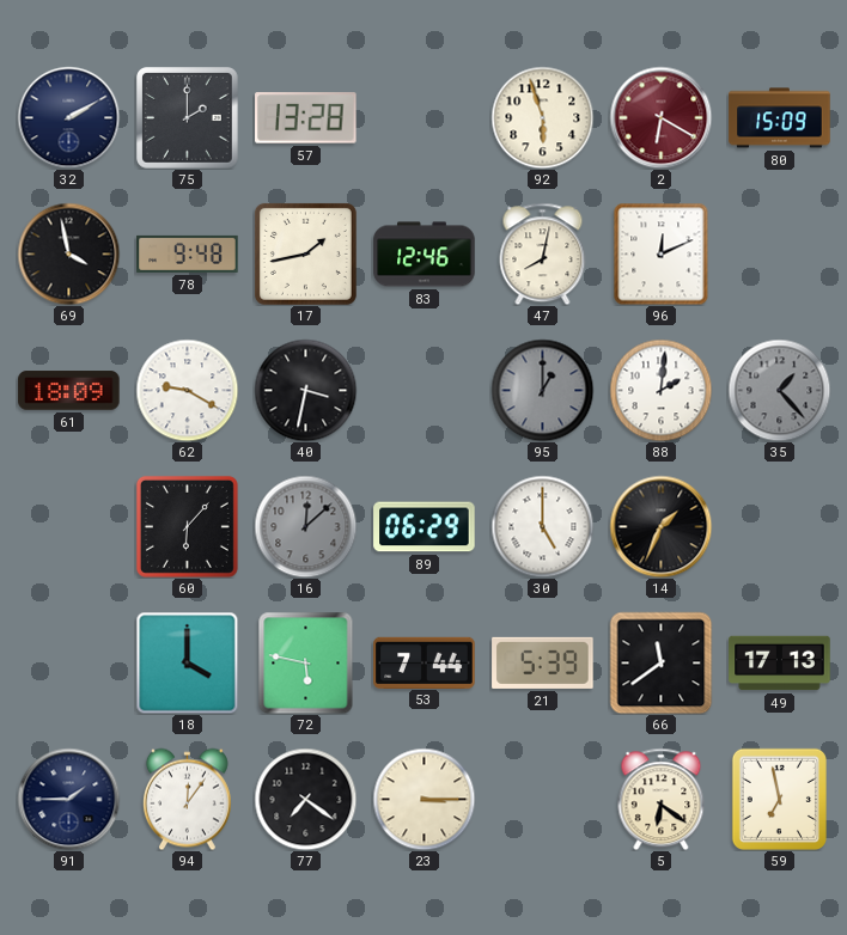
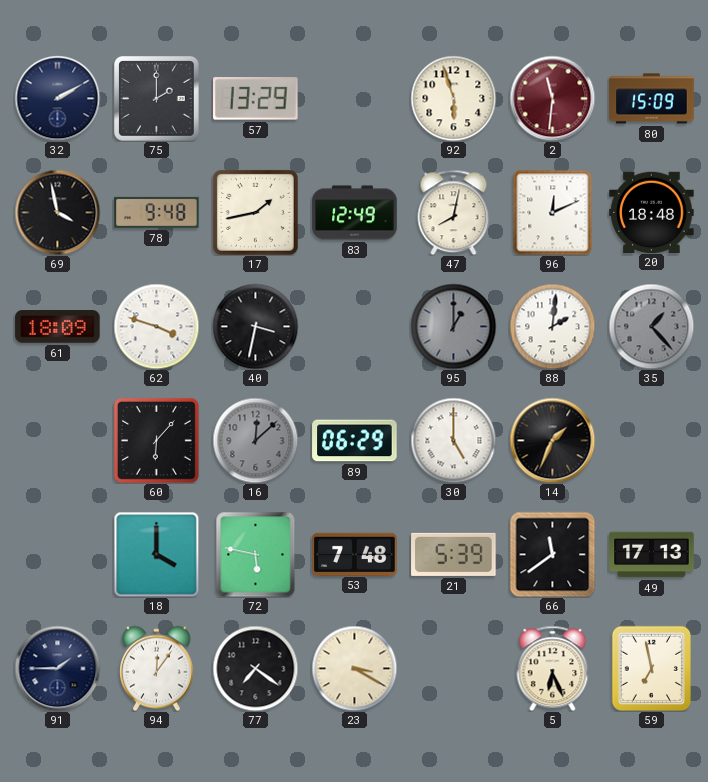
57: 13:28 -> 13:29 (256, 99)
2: 6:20 -> 11:31 (552, 98)
83: 12:46 -> 12:49 (355, 213)
20: none -> 18:48 (652, 212)
62: 9:20 -> 3:48 (156, 326)
53: 7:44 -> 7:48 (355, 554)
23: 3:15 -> 3:20 (354, 668)
5: 6:21 -> 6:26 (553, 668)
